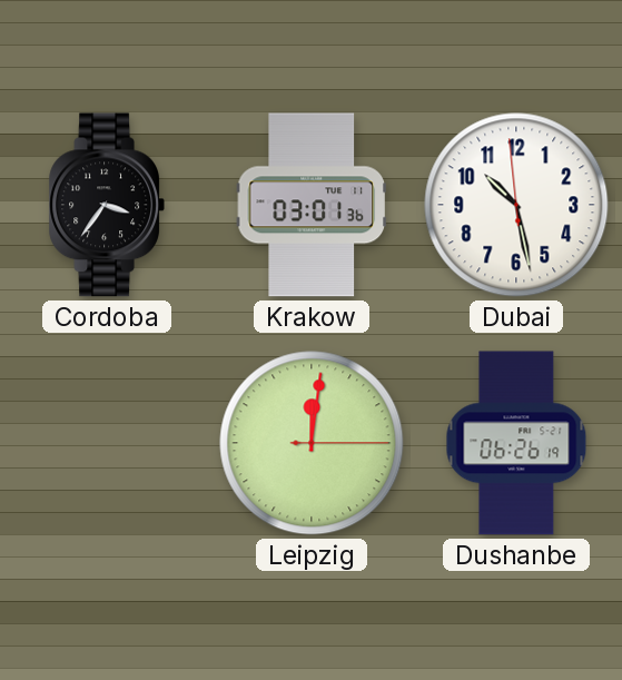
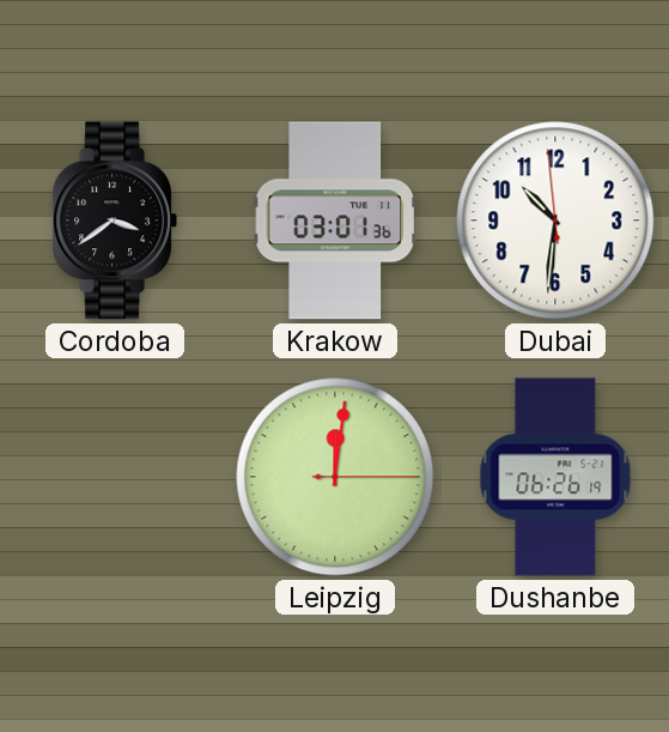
Cordoba: 3:36 -> 3:39 (114, 220)
Dubai: 10:27 -> 10:30 (555, 220)
